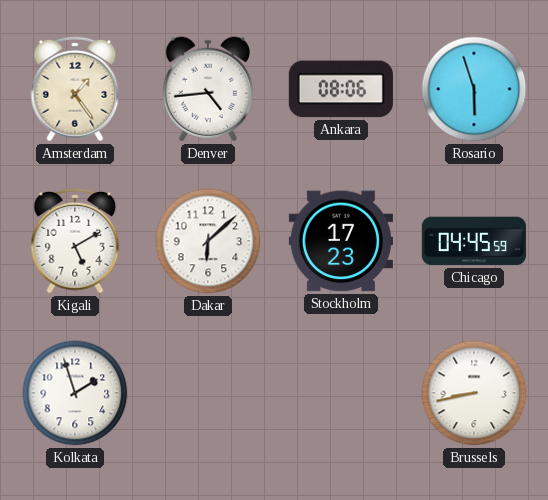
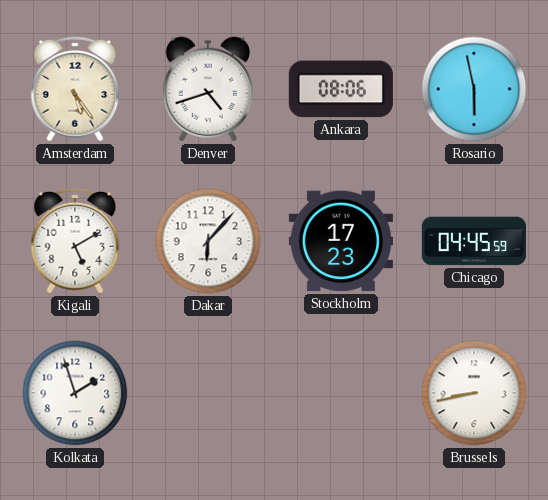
Amsterdam: 1:24 -> 5:24 (75, 89)
Denver: 4:44 -> 4:42 (207, 89)
Rosario: 5:57 -> 5:58 (474, 89)
Dakar: 6:08 -> 6:07 (208, 241)
